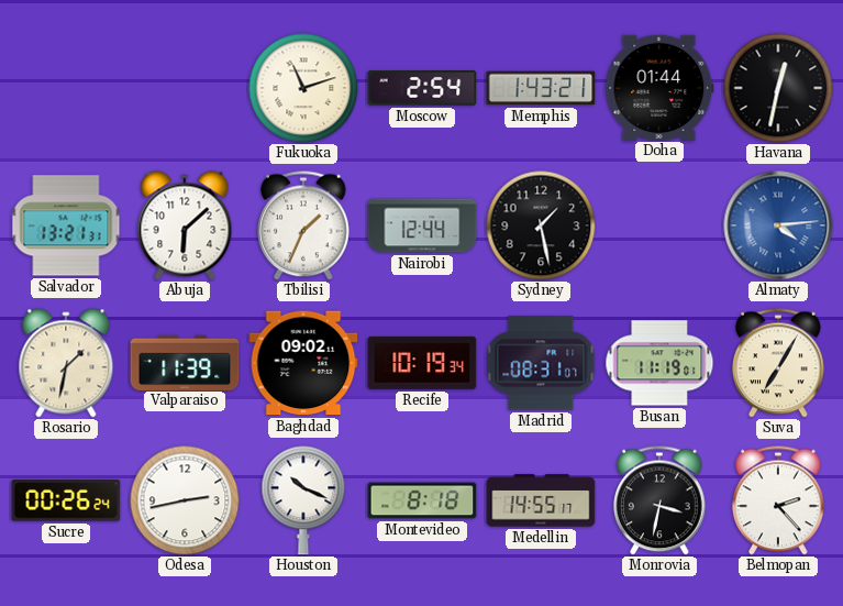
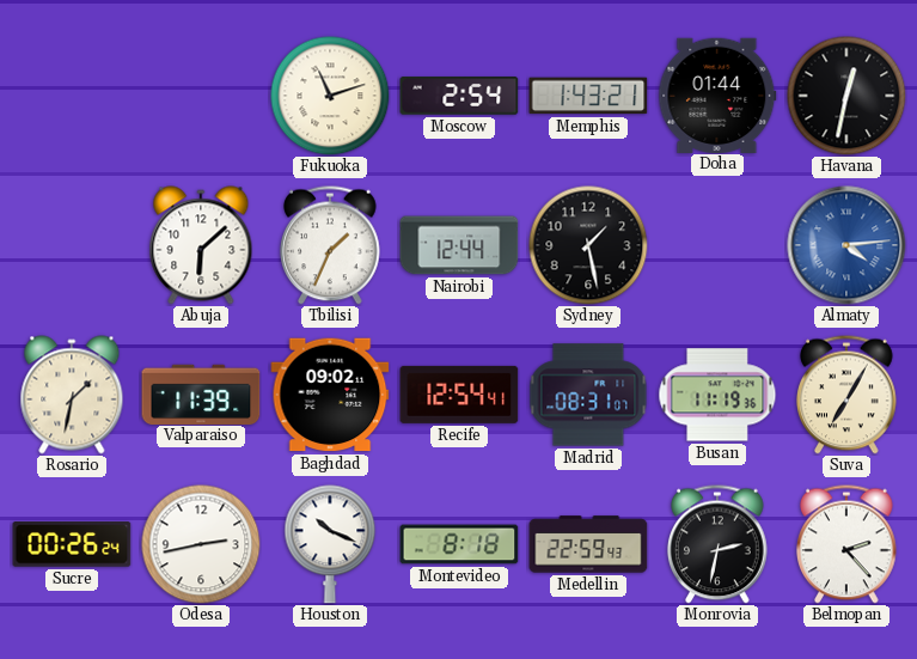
Salvador: 13:21 -> none (66, 225)
Recife: 10:19 -> 12:54 (459, 395)
Busan: 11:19:01 -> 11:19:36 (717, 395)
Medellin: 14:55 -> 22:59 (588, 544)
Monrovia: 3:32 -> 2:32 (719, 544)
